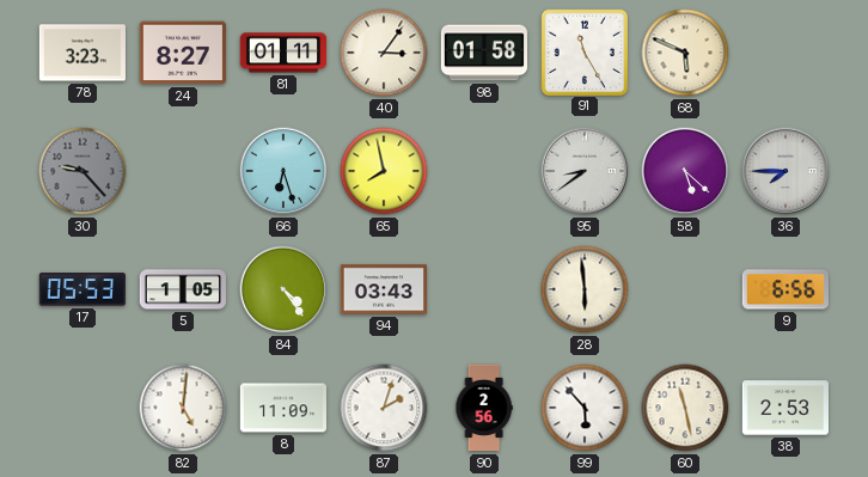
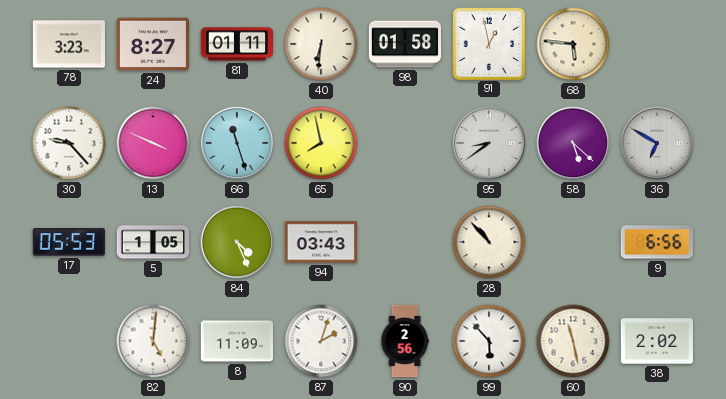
40: 3:06 -> 6:31 (321, 44)
91: 11:25 -> 12:58 (488, 43)
68: 5:49 -> 5:46 (573, 44)
30 dial: grey -> white (69, 143)
13: none -> 3:49 (153, 143)
66: 6:27 -> 11:27 (237, 143)
36: 7:45 -> 6:50 (657, 143)
84: 4:24 -> 4:26 (237, 242)
28: 5:59 -> 10:53 (489, 242)
38: 2:53 -> 2:02 (656, 341)
